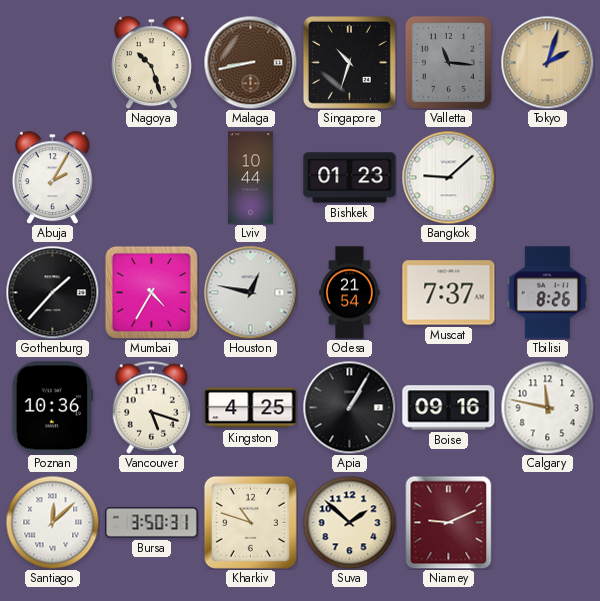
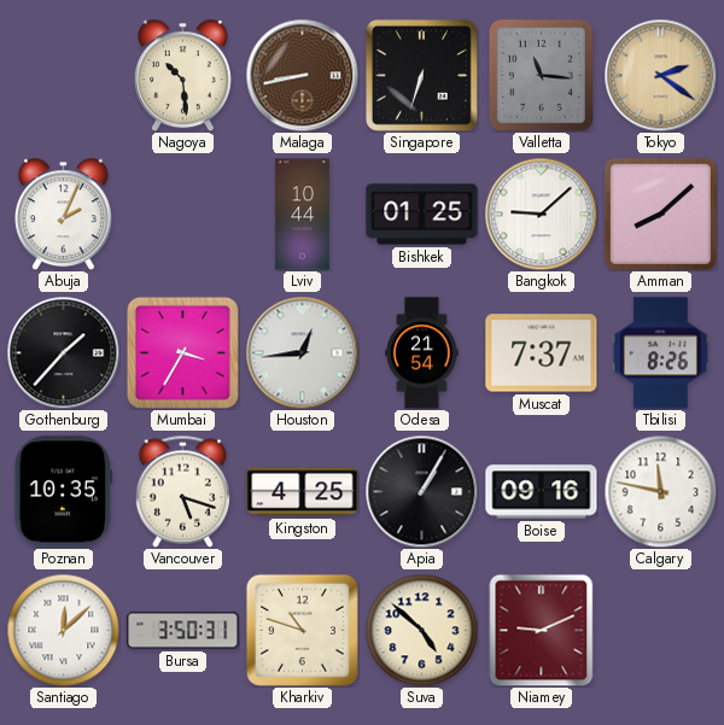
Nagoya: 10:27 -> 10:29 (182, 75)
Singapore: 10:33 -> 6:33 (421, 75)
Tokyo: 2:03 -> 2:21 (660, 75)
Abuja: 2:05 -> 2:04 (63, 214)
Bishkek: 01:23 -> 01:25 (422, 215)
Amman: none -> 8:08 (660, 214)
Mumbai: 4:35 -> 3:35 (182, 352)
Houston: 12:47 -> 12:44 (302, 352)
Poznan: 10:36 -> 10:35 (64, 492)
Suva: 1:52 -> 4:52 (421, 630)
